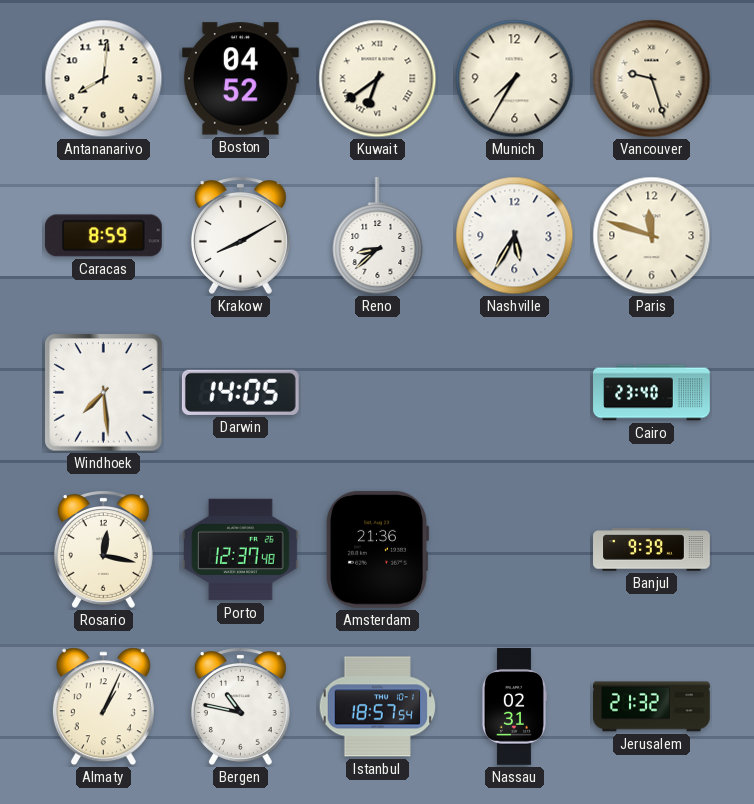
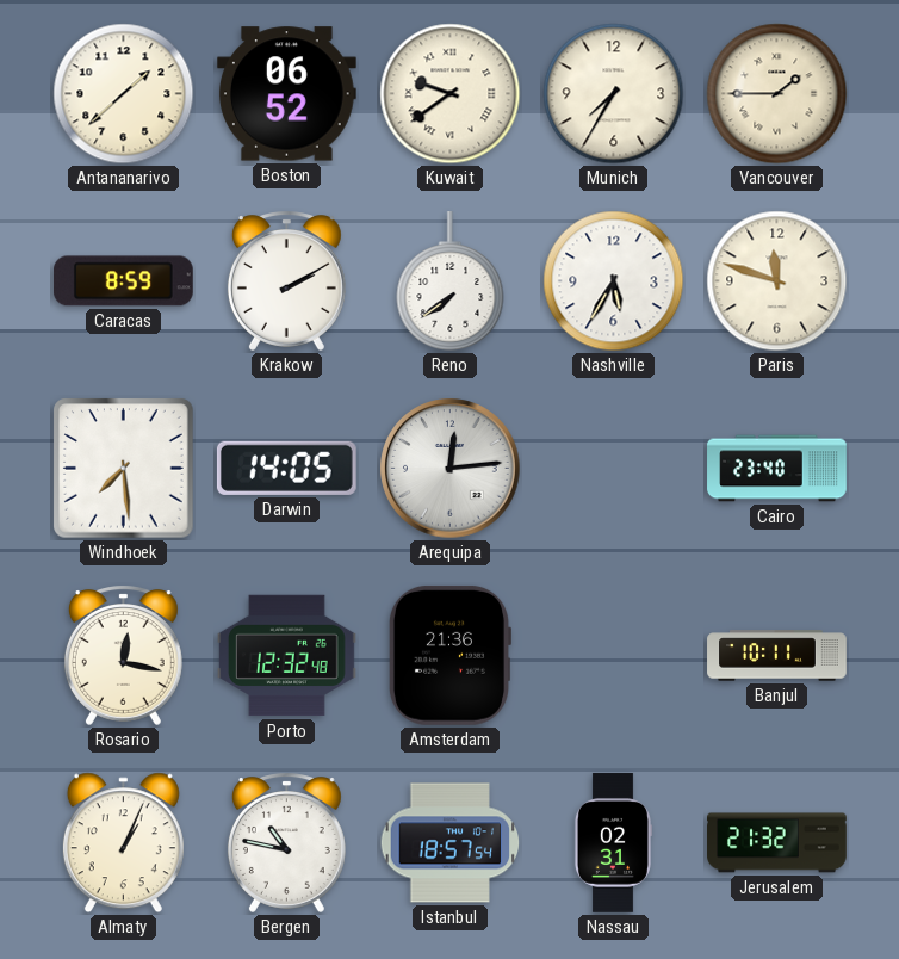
Antananarivo: 8:01 -> 1:38 (124, 94)
Boston: 04:52 -> 06:52 (286, 94)
Kuwait: 6:39 -> 9:39 (451, 94)
Vancouver: 9:27 -> 1:45 (777, 94)
Krakow: 8:10 -> 2:10 (286, 280)
Reno: 8:38 -> 7:39 (451, 283)
Arequipa: none -> 12:14 (451, 469)
Porto: 12:37 -> 12:32 (287, 656)
Banjul: 9:39 -> 10:11 (777, 656)
